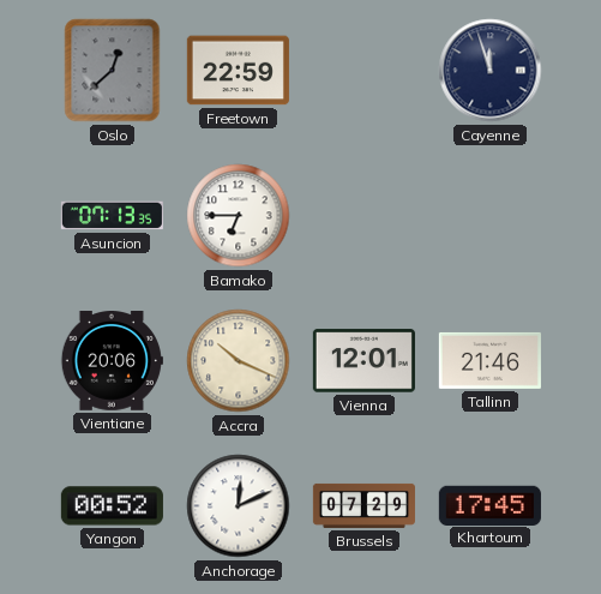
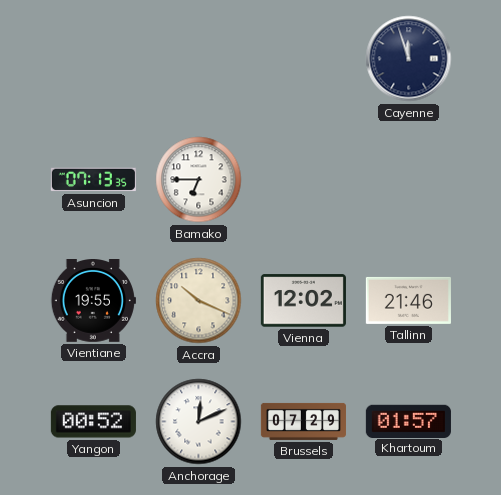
Oslo: 12:38 -> none (113, 71)
Freetown: 22:59 -> none (238, 71)
Vientiane: 20:06 -> 19:55 (93, 301)
Vienna: 12:01 -> 12:02 (303, 301)
Khartoum: 17:45 -> 01:57 (408, 421)
